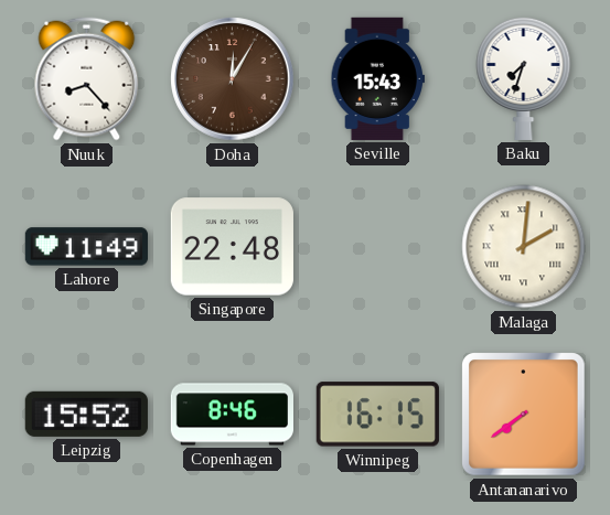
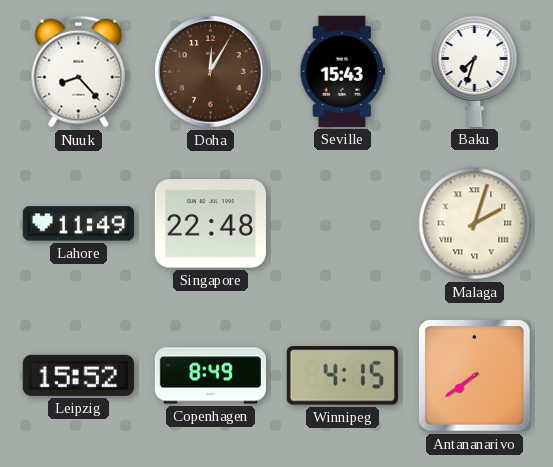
Malaga: 2:01 -> 2:03 (475, 224)
Copenhagen: 8:46 -> 8:49 (210, 376)
Winnipeg: 16:15 -> 4:15 (342, 376)
